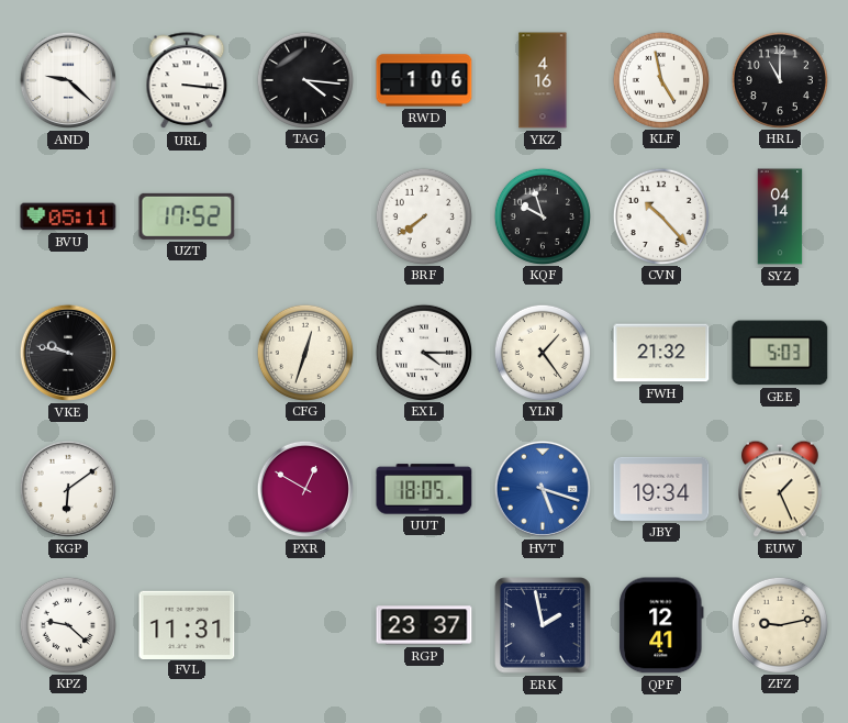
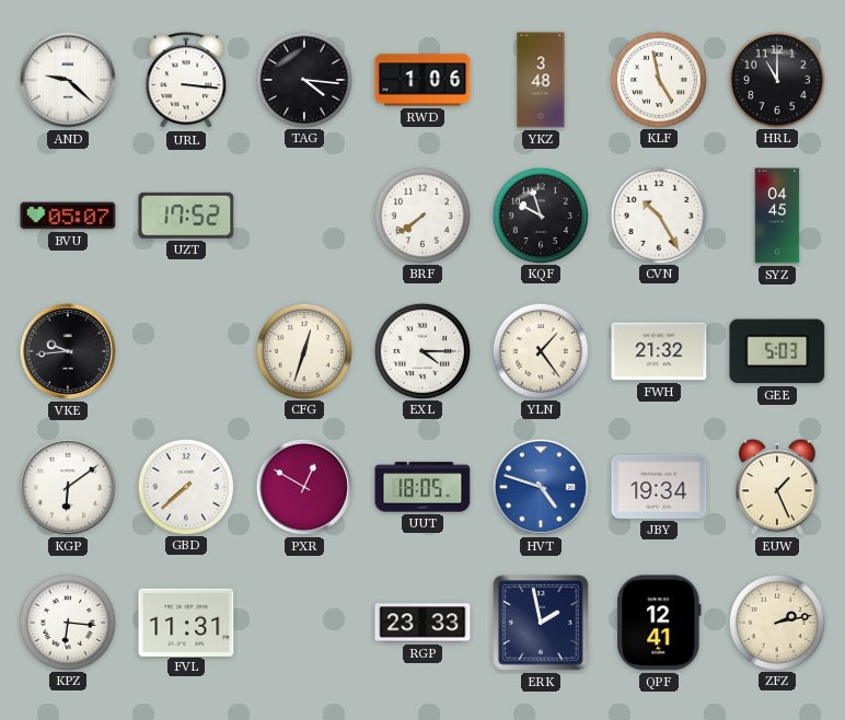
YKZ: 4:16 -> 3:48 (541, 80)
BVU: 05:11 -> 05:07 (68, 216)
CVN: 10:23 -> 10:25 (658, 214)
SYZ: 04:14 -> 04:45 (777, 216)
VKE: 9:47 -> 9:44 (68, 351)
GBD: none -> 7:38 (185, 486)
HVT: 5:18 -> 4:48 (541, 487)
KPZ: 9:22 -> 6:16 (67, 622)
RGP: 23:37 -> 23:33 (422, 623)
ZFZ: 9:13 -> 2:13 (776, 622)
